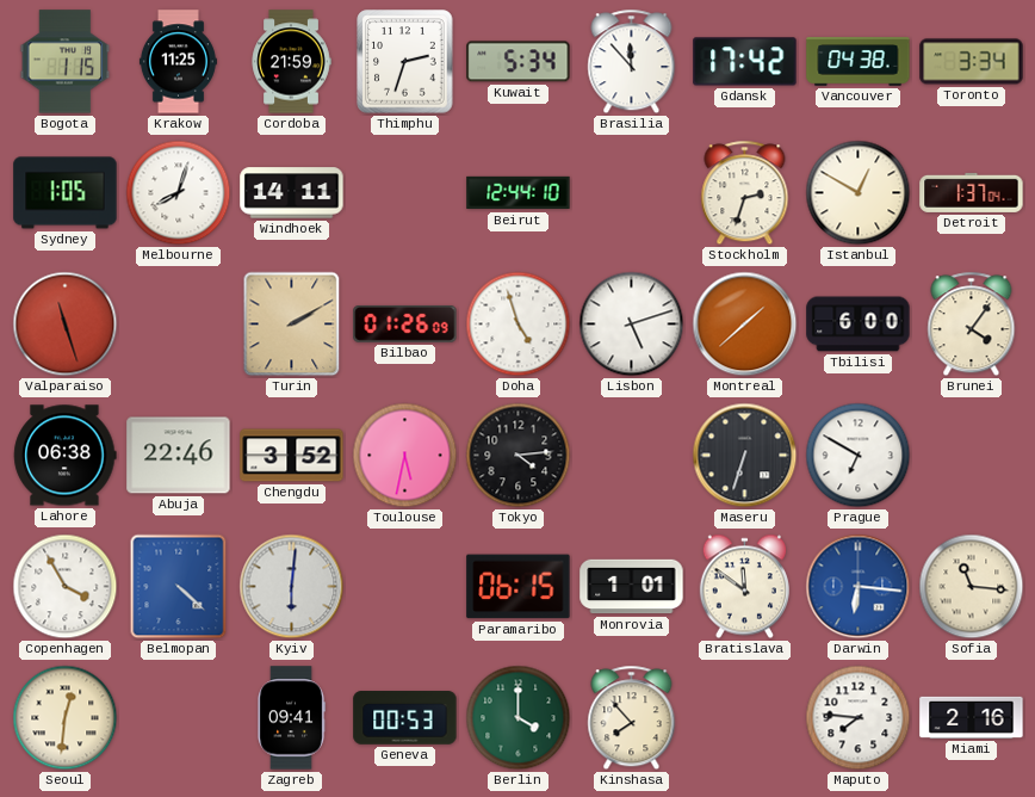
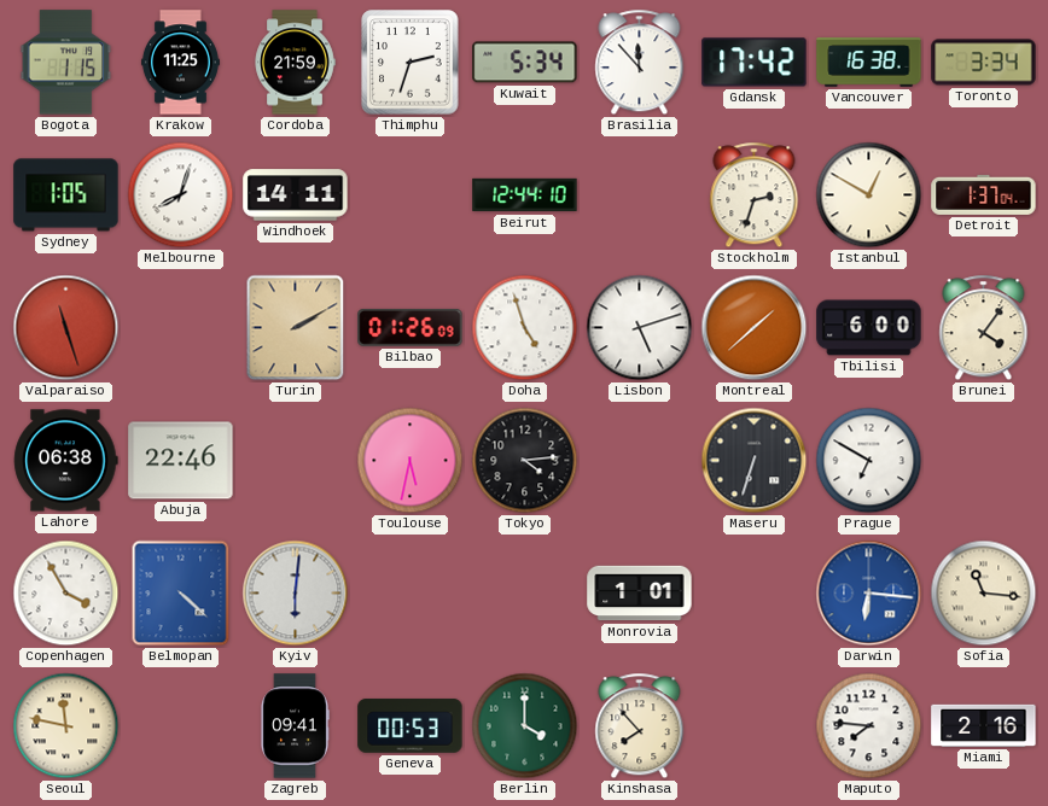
Vancouver: 04:38 -> 16:38 (869, 63)
Chengdu: 3:52 -> none (292, 456)
Paramaribo: 06:15 -> none (519, 587)
Bratislava: 11:51 -> none (744, 587)
Seoul: 12:31 -> 11:47 (66, 726)
